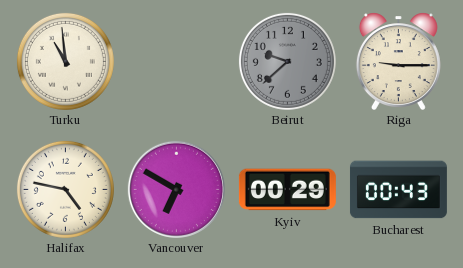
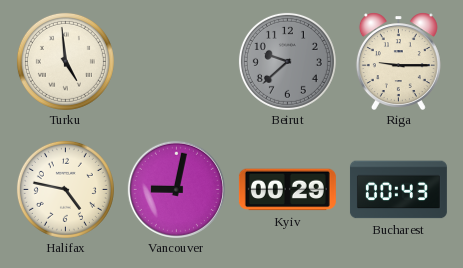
Turku: 10:59 -> 4:59 (65, 61)
Vancouver: 6:50 -> 9:02 (176, 189)
